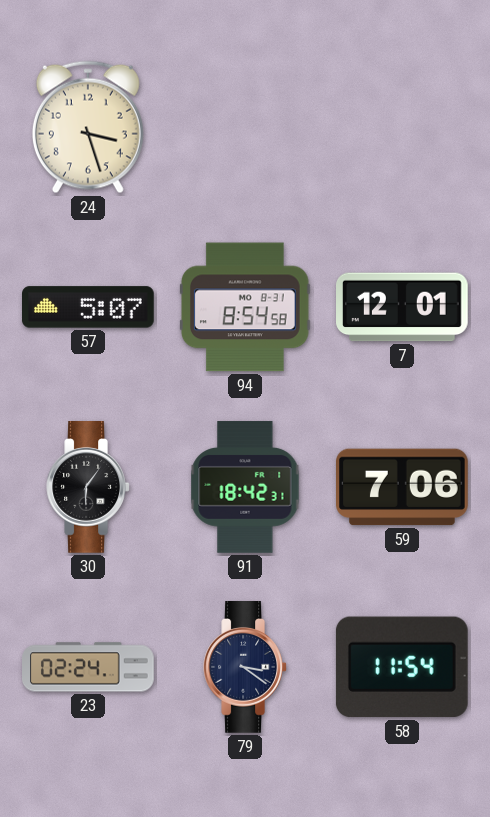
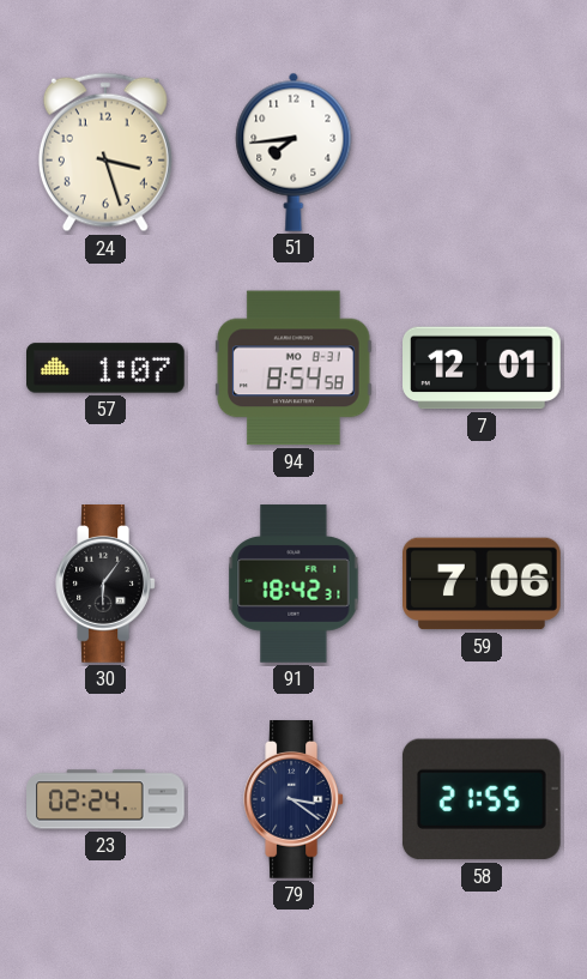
51: none -> 7:44 (293, 152)
57: 5:07 -> 1:07 (107, 368)
58: 11:54 -> 21:55 (482, 799)
